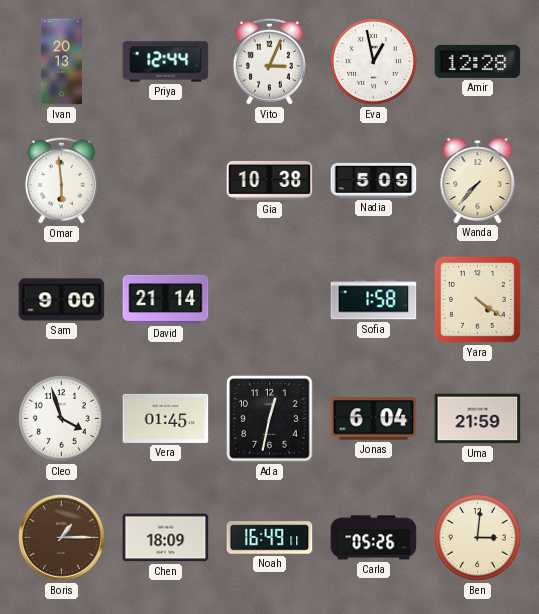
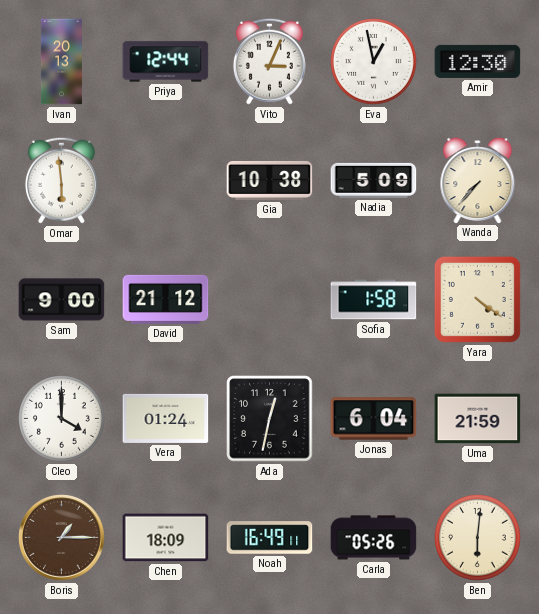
Amir: 12:28 -> 12:30 (478, 61)
David: 21:14 -> 21:12 (166, 299)
Cleo: 3:57 -> 4:00 (62, 419)
Vera: 01:45 -> 01:24 (166, 418)
Ben: 3:01 -> 6:01 (478, 538)
